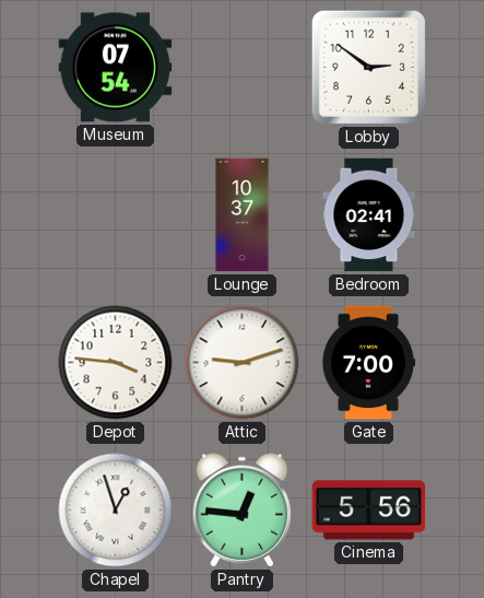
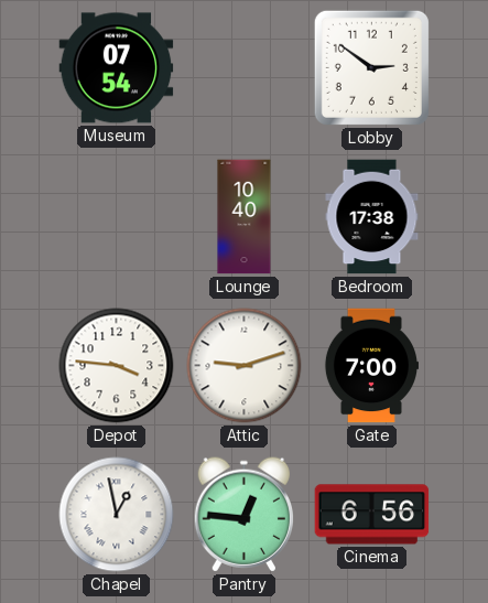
Lounge: 10:37 -> 10:40 (245, 217)
Bedroom: 02:41 -> 17:38 (372, 217)
Chapel: 12:57 -> 12:58 (117, 515)
Cinema: 5:56 -> 6:56 (372, 515)
